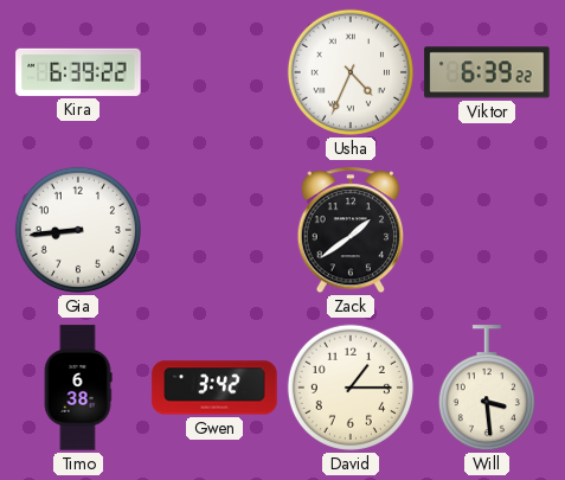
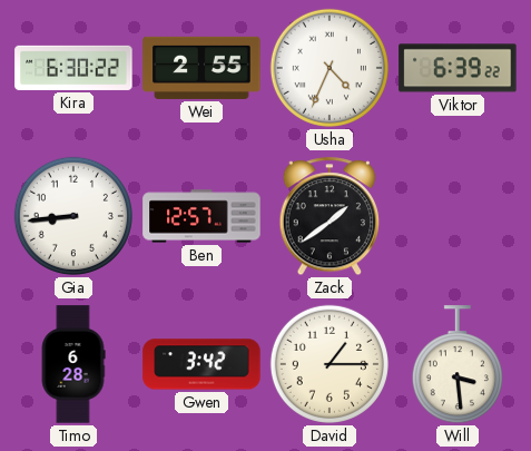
Kira: 6:39 -> 6:30 (73, 68)
Wei: none -> 2:55 (201, 68)
Ben: none -> 12:57 (201, 216)
Timo: 6:38 -> 6:28 (73, 364)
